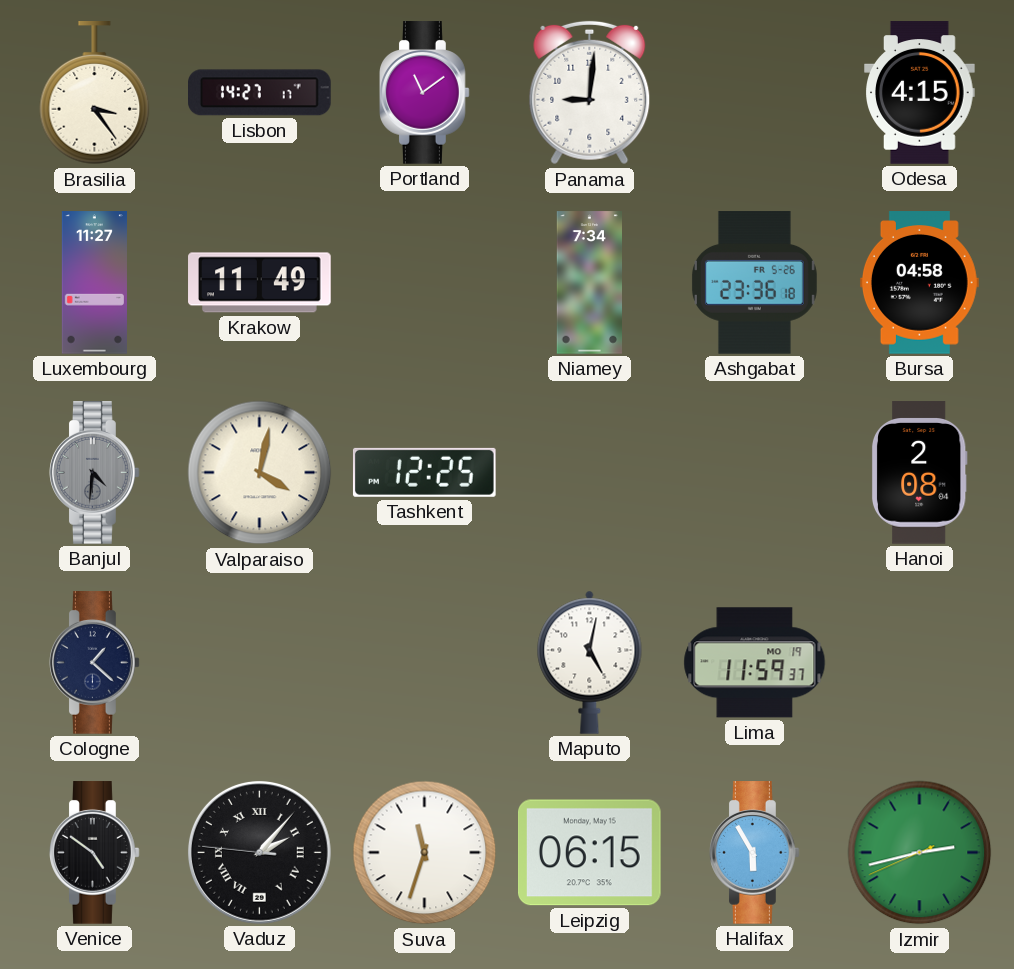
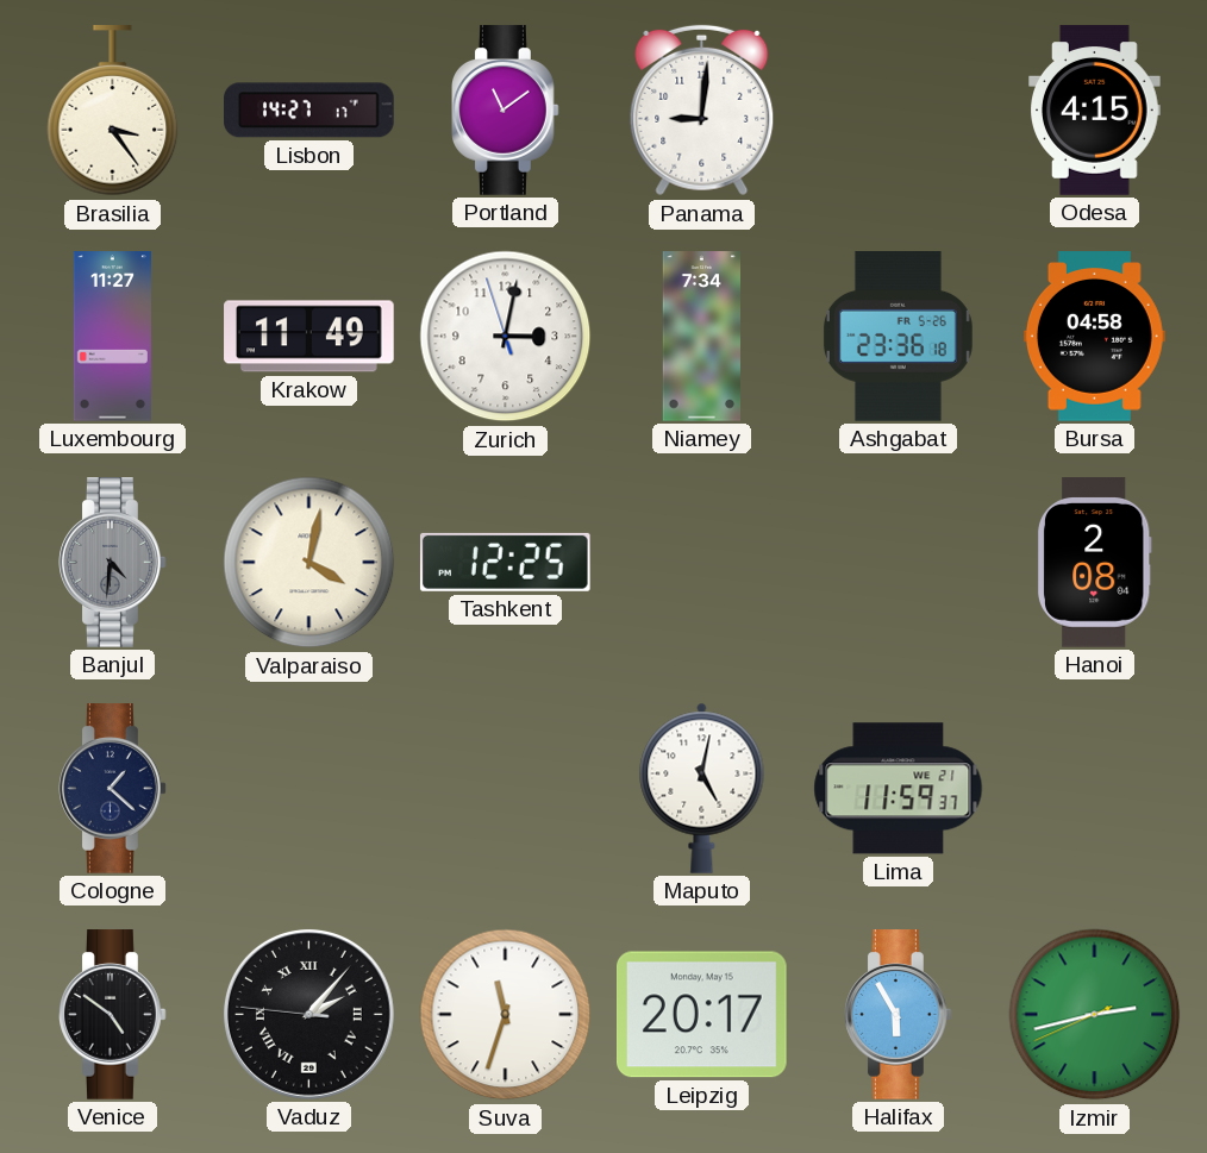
Zurich: none -> 3:01 (506, 337)
Lima date: MO 19 -> WE 21 (899, 789)
Leipzig: 06:15 -> 20:17 (702, 1015)
